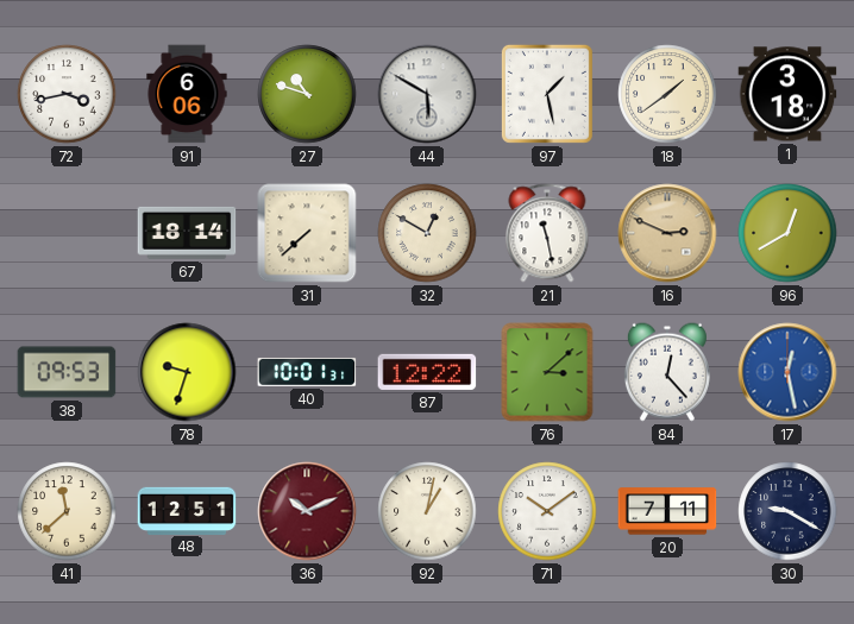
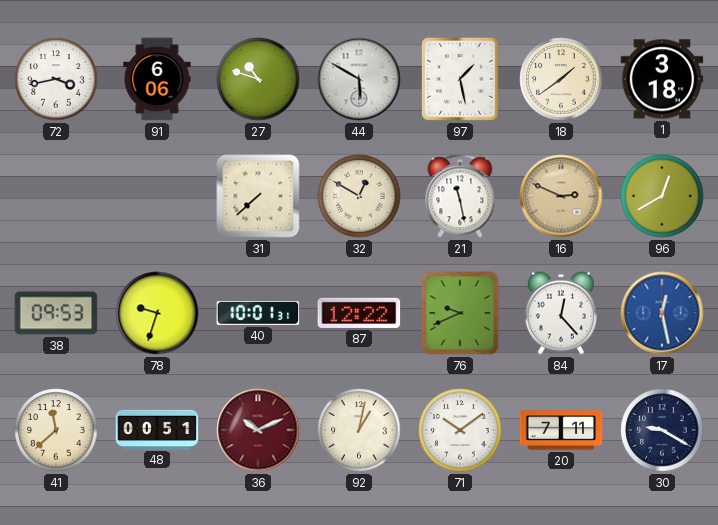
67: 18:14 -> none (187, 233)
76: 3:08 -> 9:41 (460, 313)
48: 12:51 -> 00:51 (157, 429)
